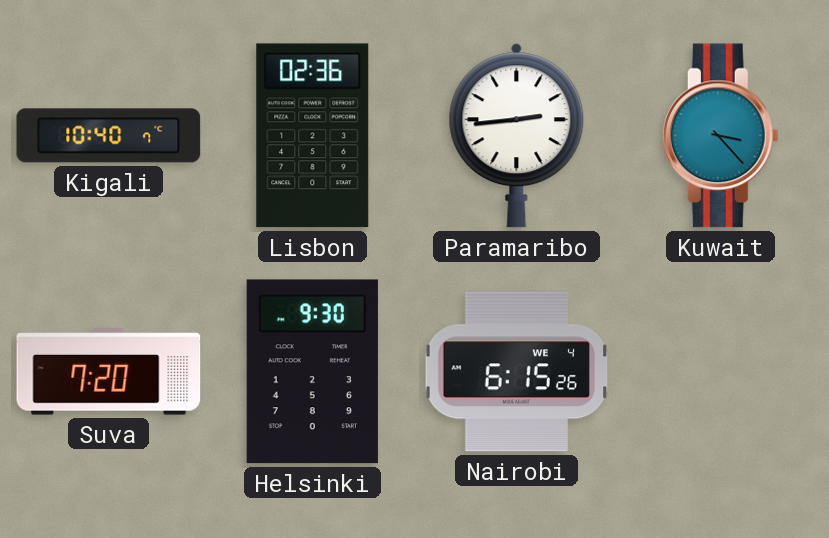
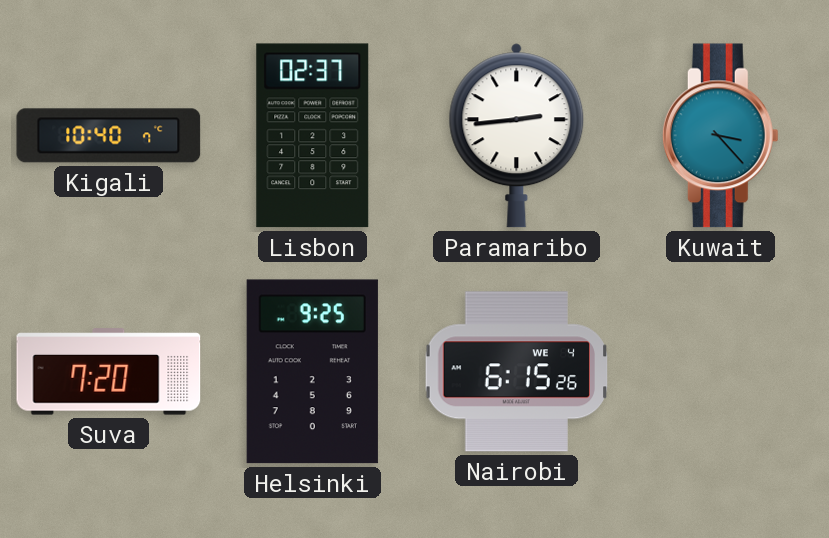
Lisbon: 02:36 -> 02:37 (313, 136)
Helsinki: 9:30 -> 9:25 (312, 372)
